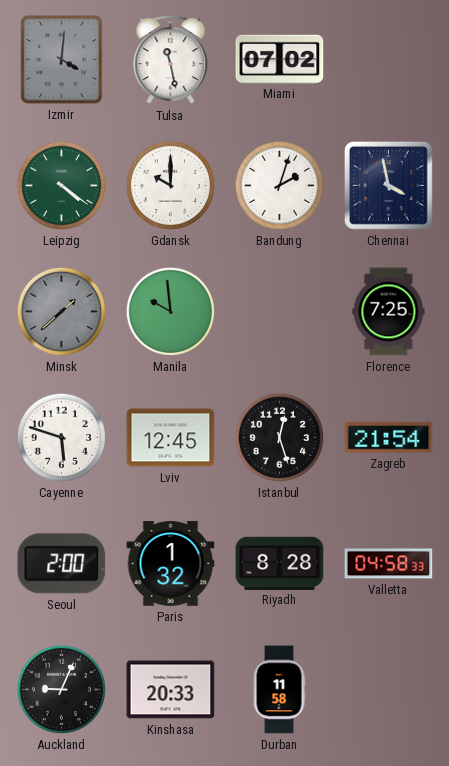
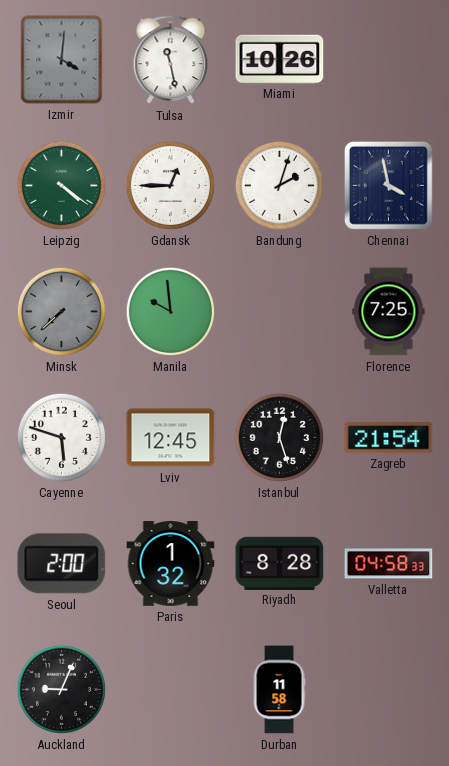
Miami: 07:02 -> 10:26 (280, 59)
Gdansk: 10:00 -> 12:45 (170, 185)
Minsk: 1:38 -> 7:38 (61, 311)
Kinshasa: 20:33 -> none (171, 690)
